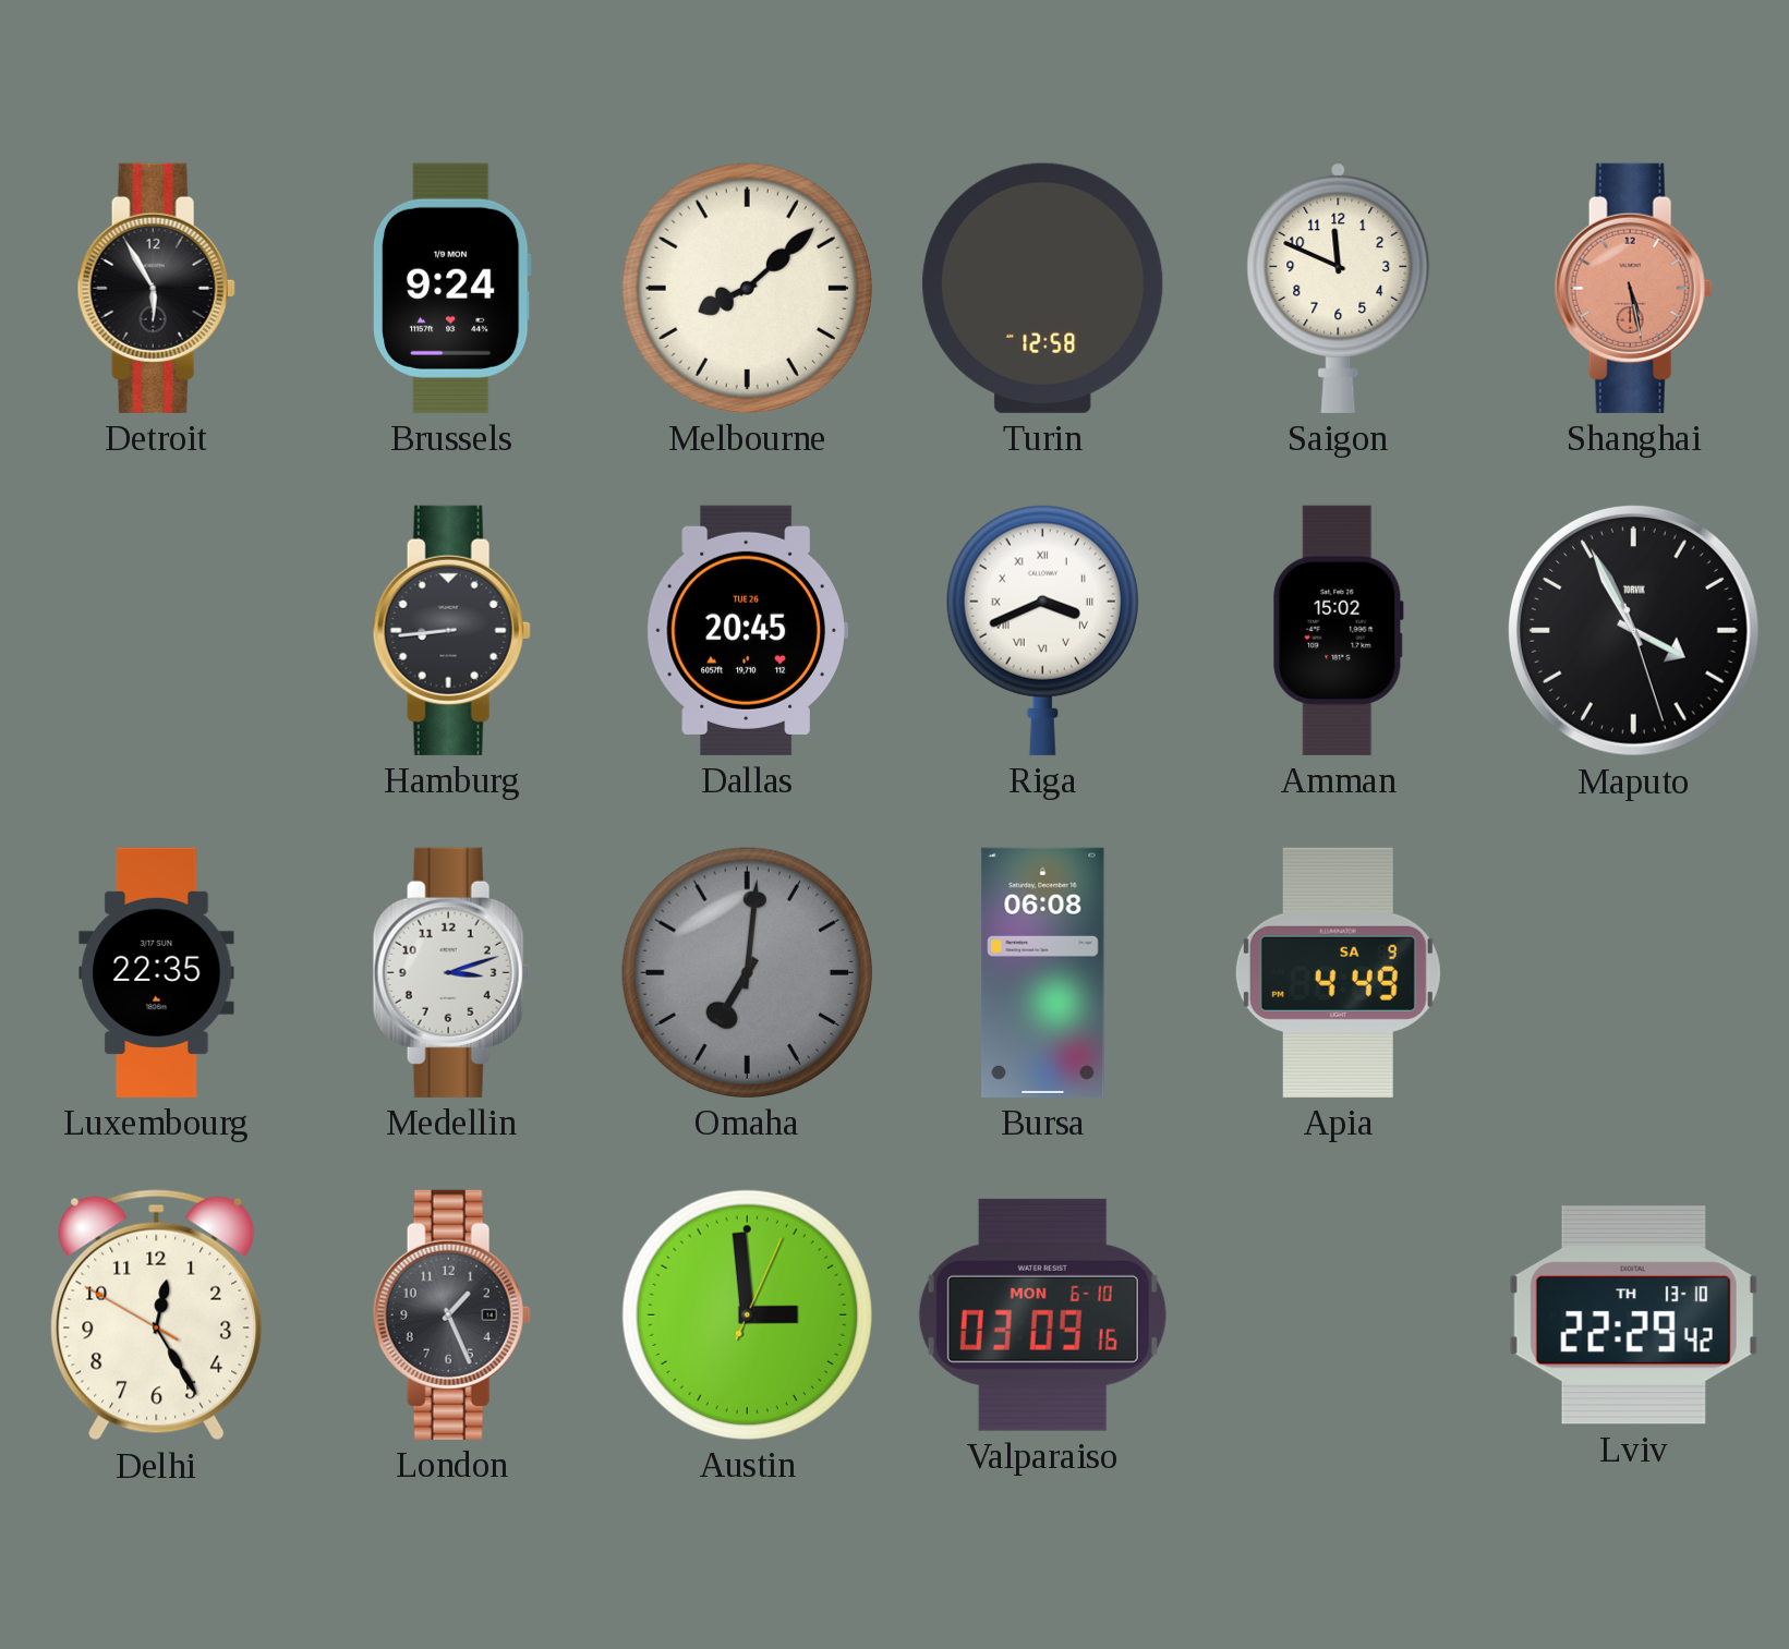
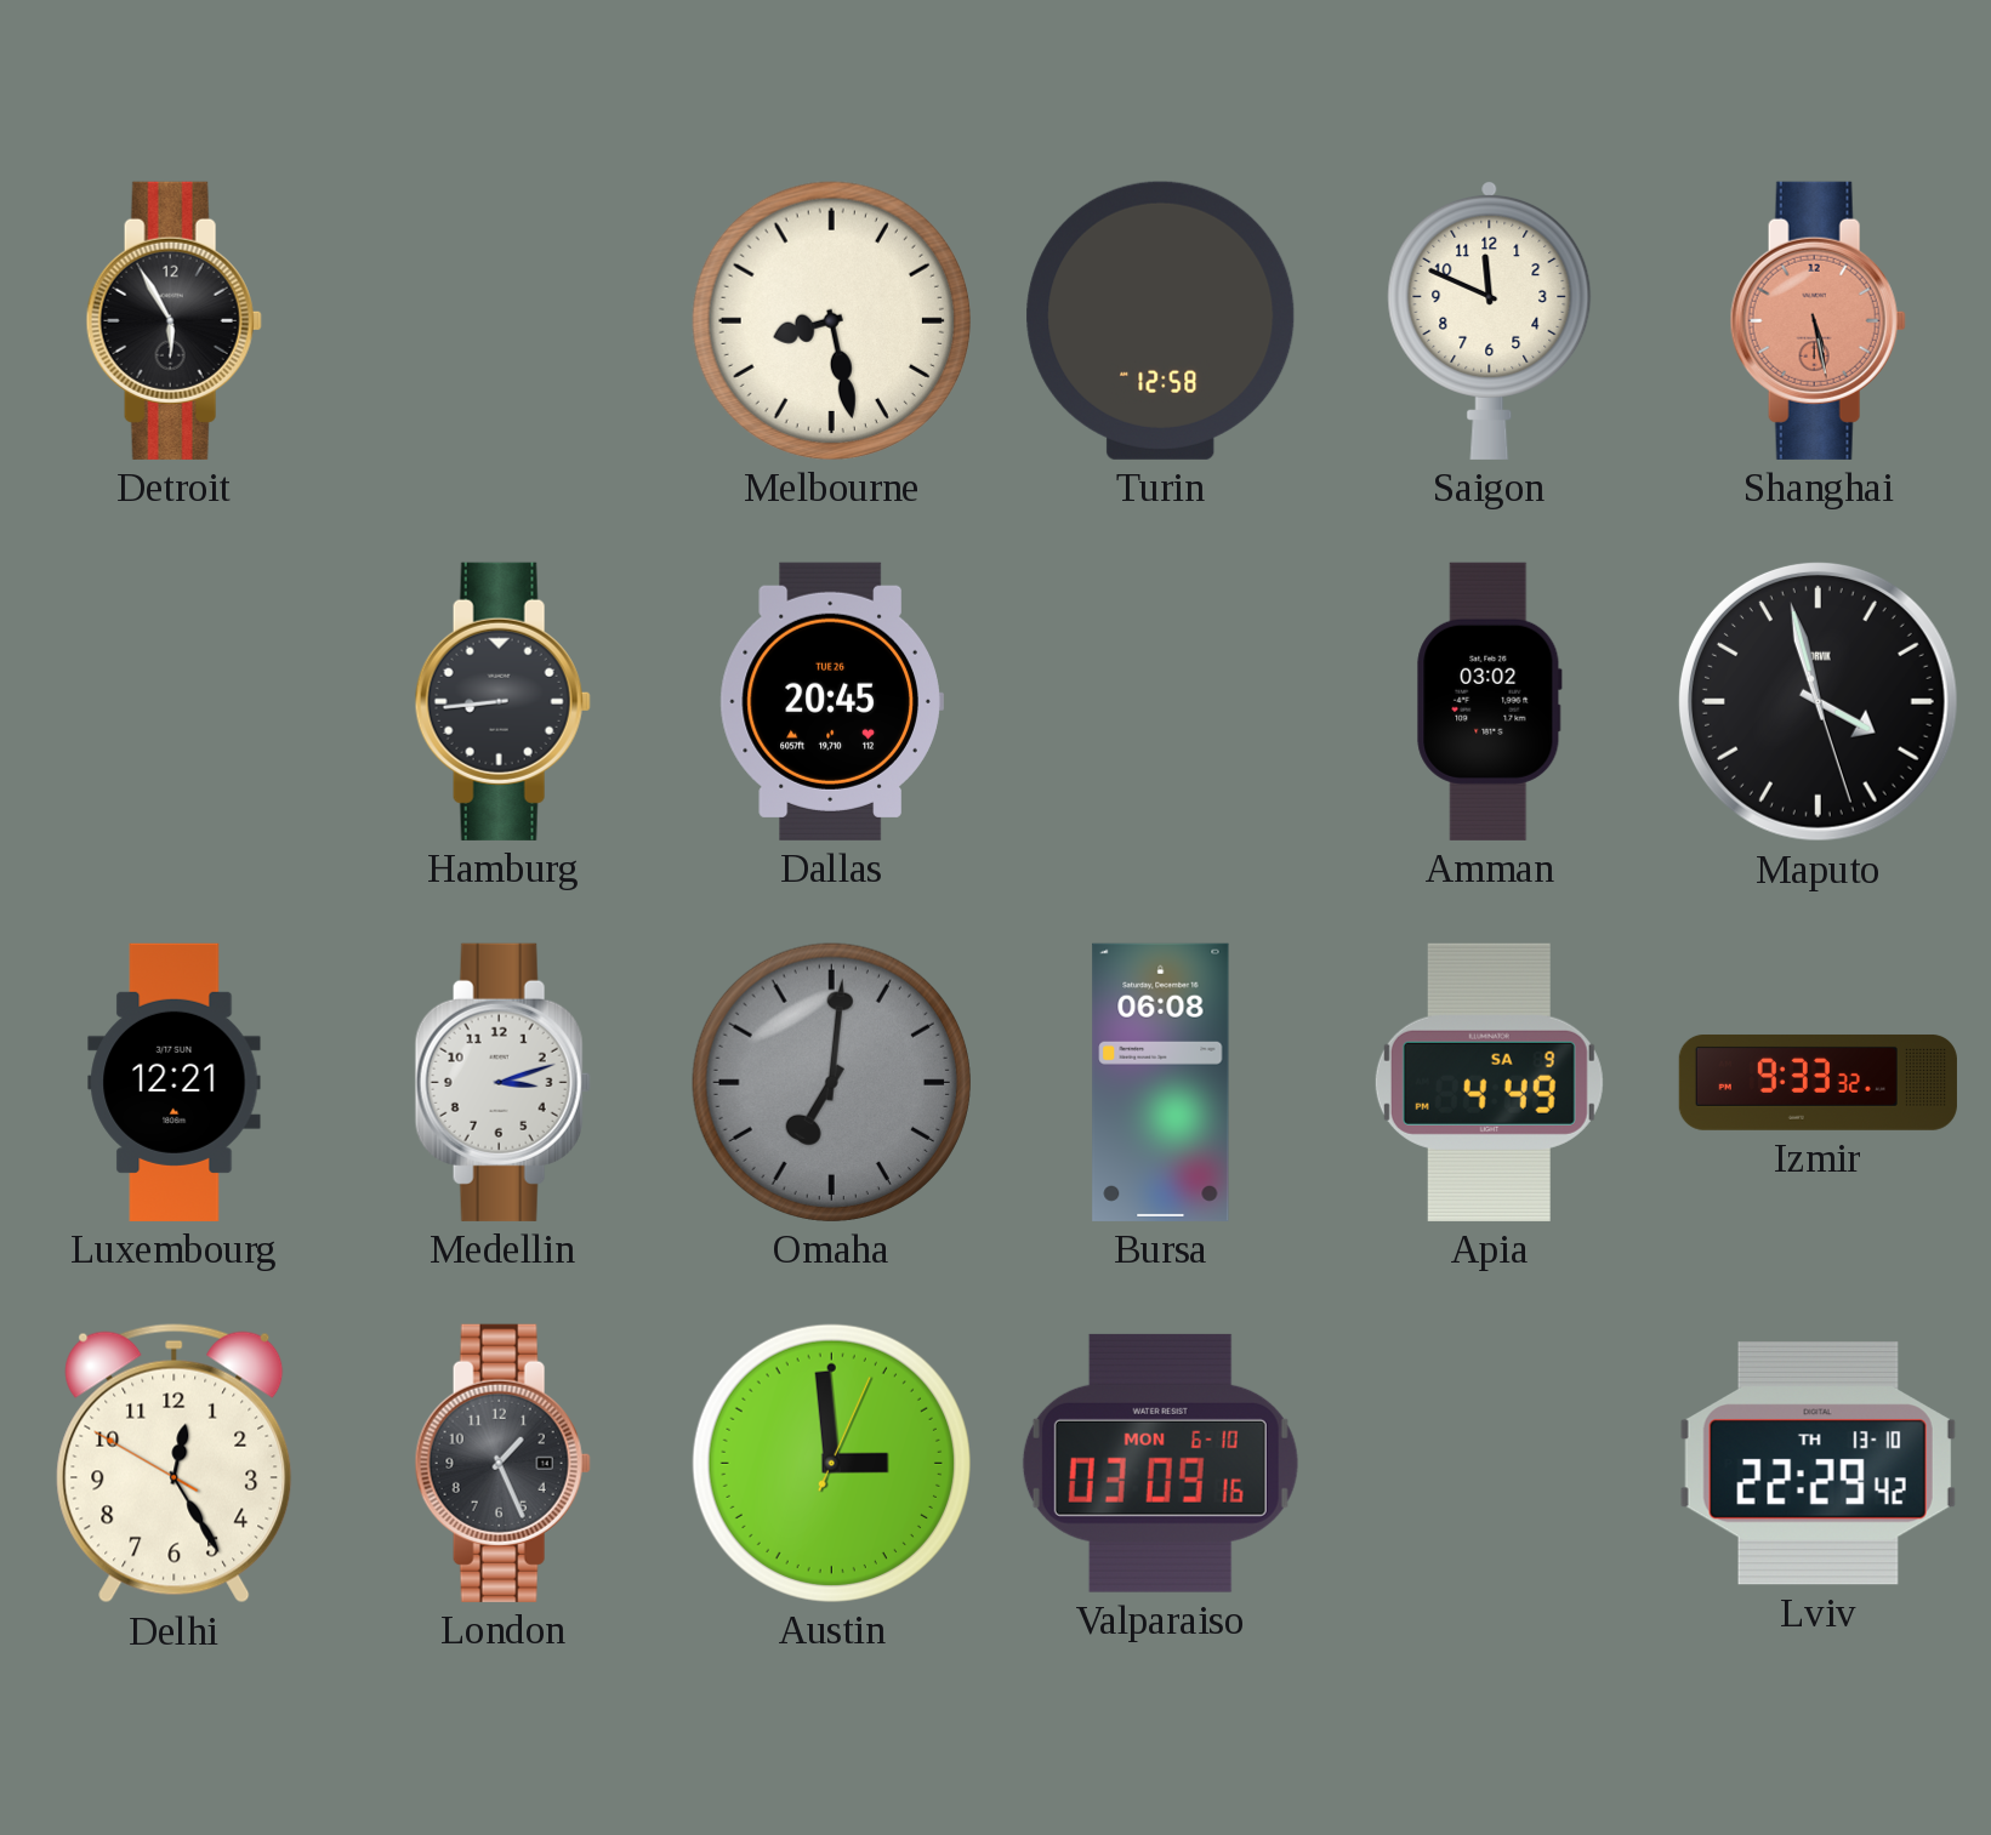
Brussels: 9:24 -> none (451, 288)
Melbourne: 8:08 -> 8:28 (831, 320)
Riga: 3:41 -> none (1042, 630)
Amman: 15:02 -> 03:02 (1490, 701)
Maputo: 3:55 -> 3:57 (1818, 701)
Luxembourg: 22:35 -> 12:21 (175, 1082)
Izmir: none -> 9:33 (1818, 1082)
